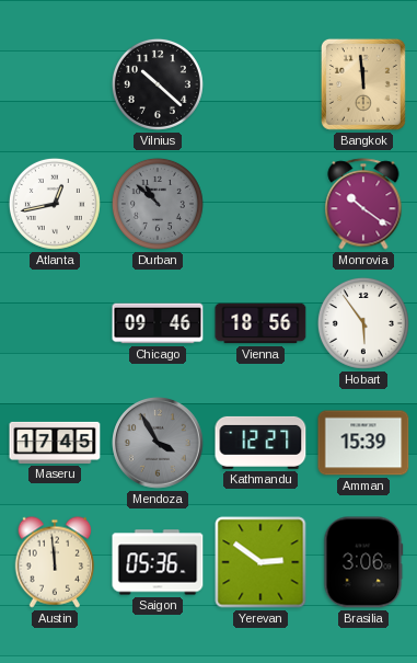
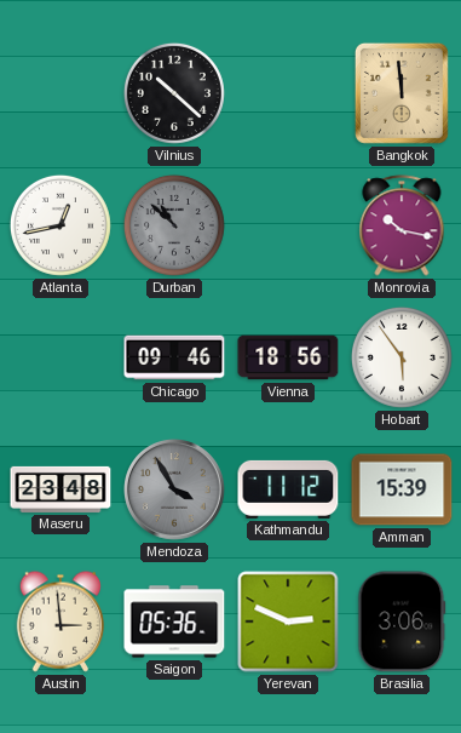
Monrovia: 10:21 -> 10:17 (402, 225)
Maseru: 17:45 -> 23:48 (60, 489)
Kathmandu: 12:27 -> 11:12 (288, 489)
Austin: 11:59 -> 2:59 (60, 622)
Yerevan: 2:51 -> 2:49 (288, 622)
